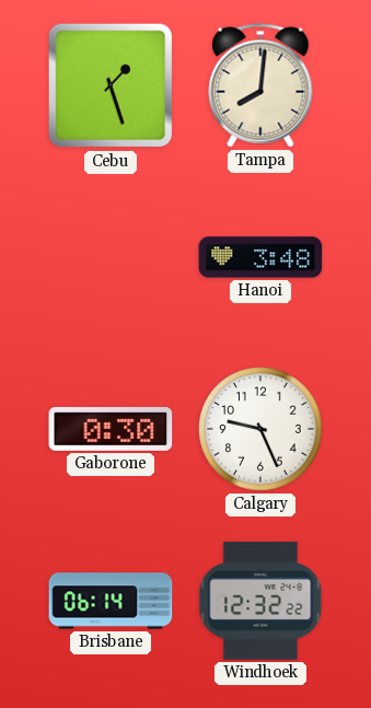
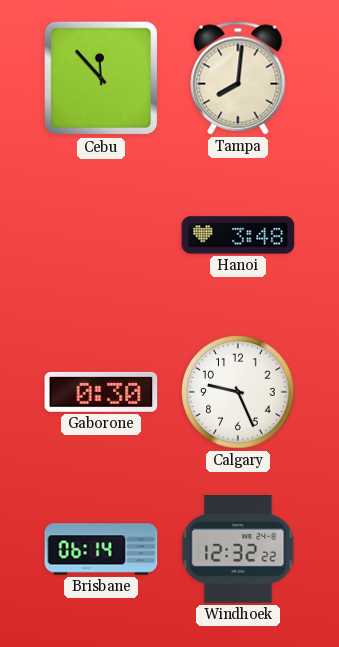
Cebu: 1:27 -> 11:53 (101, 78)
